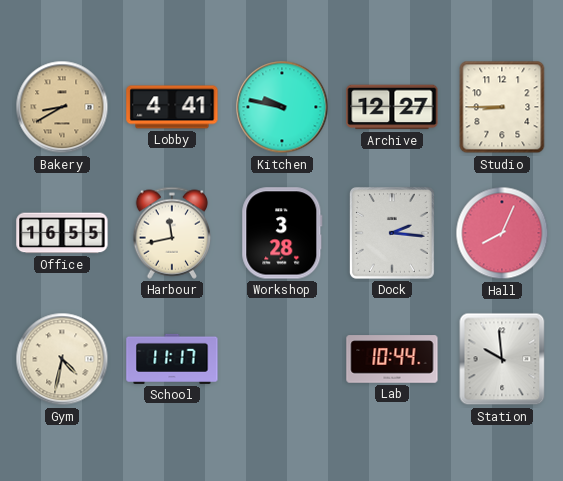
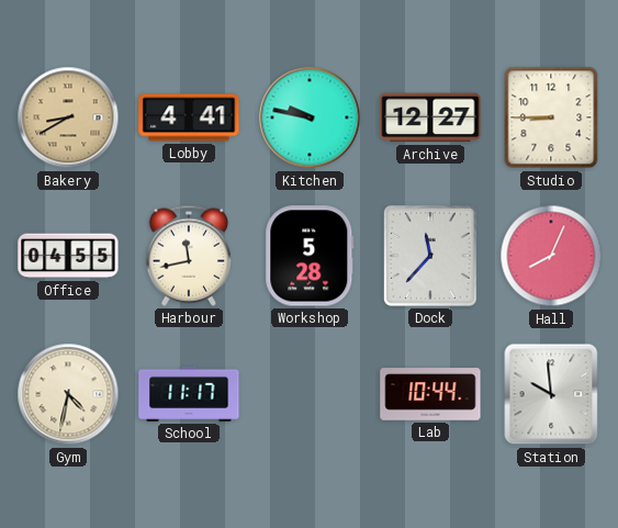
Office: 16:55 -> 04:55 (68, 256)
Workshop: 3:28 -> 5:28 (310, 256)
Dock: 2:16 -> 11:37 (430, 256)
